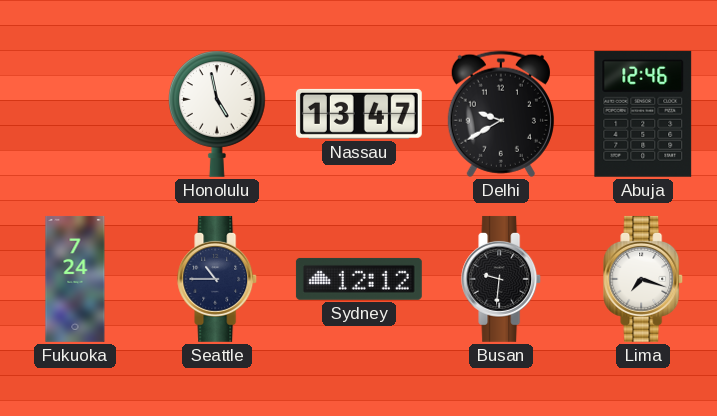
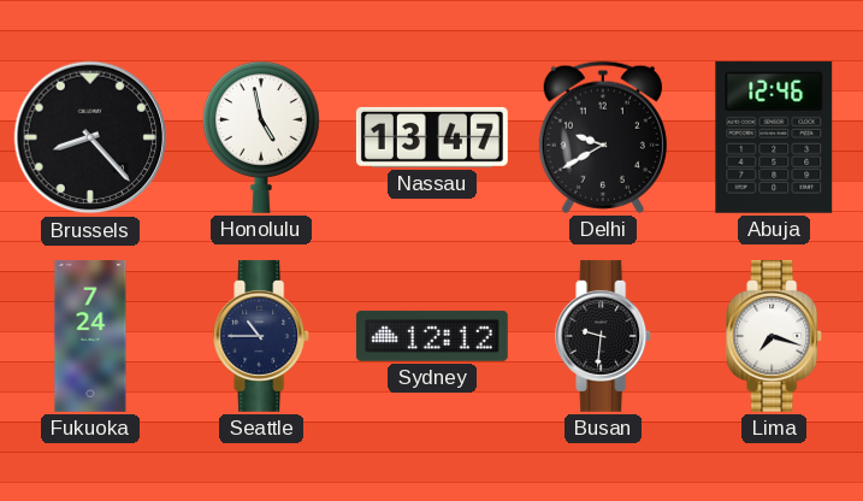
Brussels: none -> 8:23 (90, 137)
